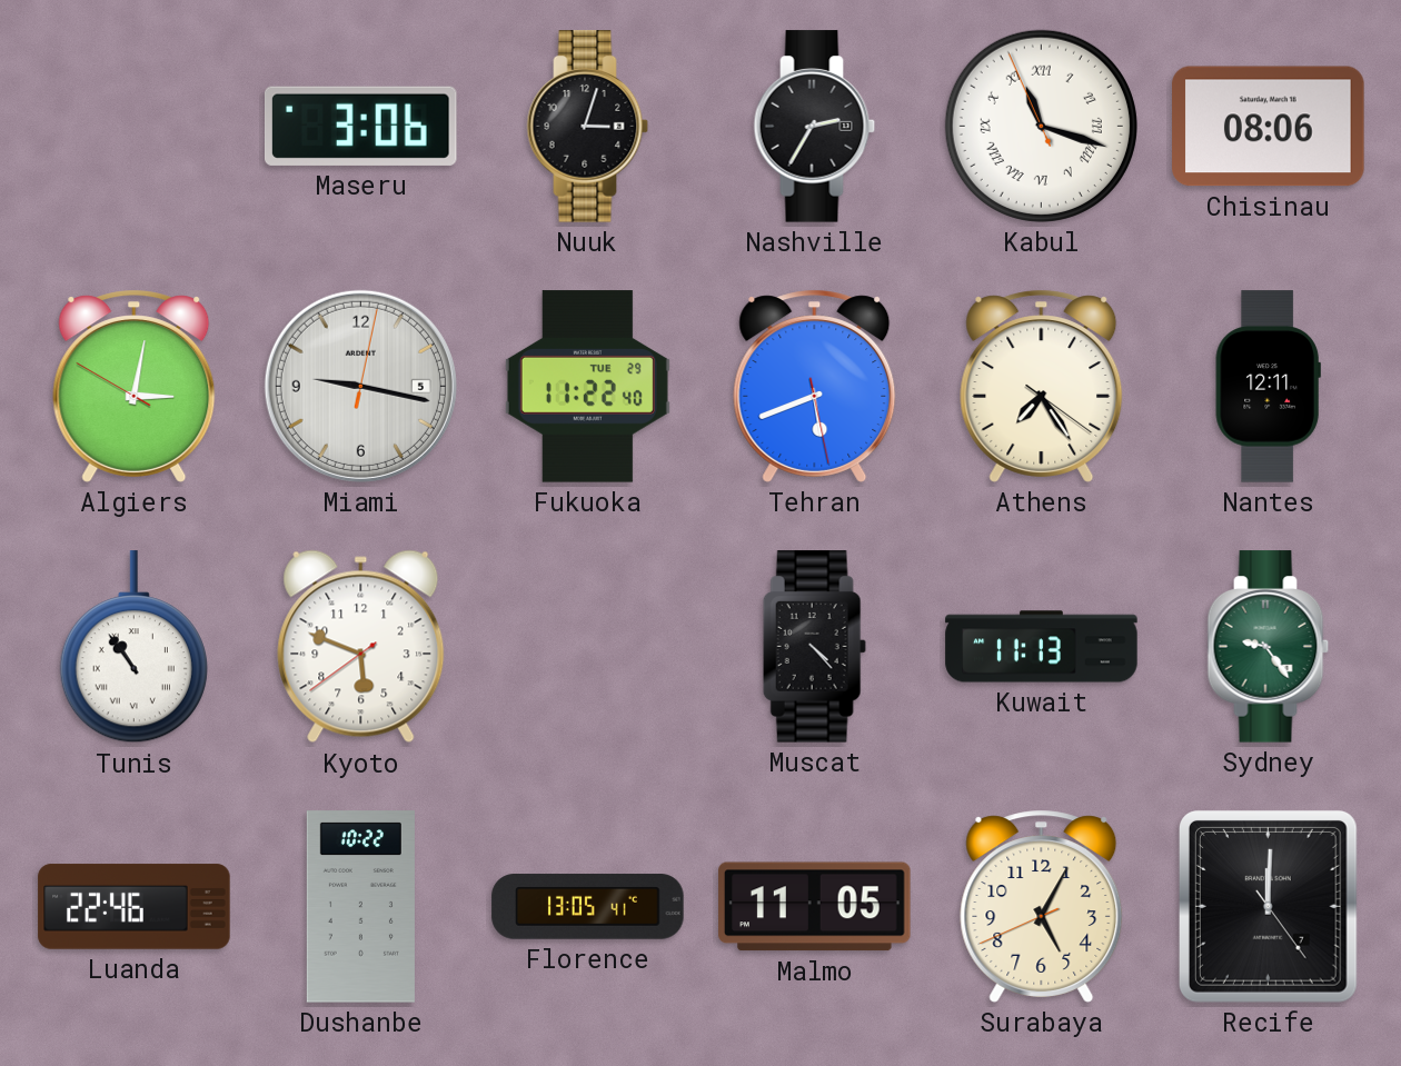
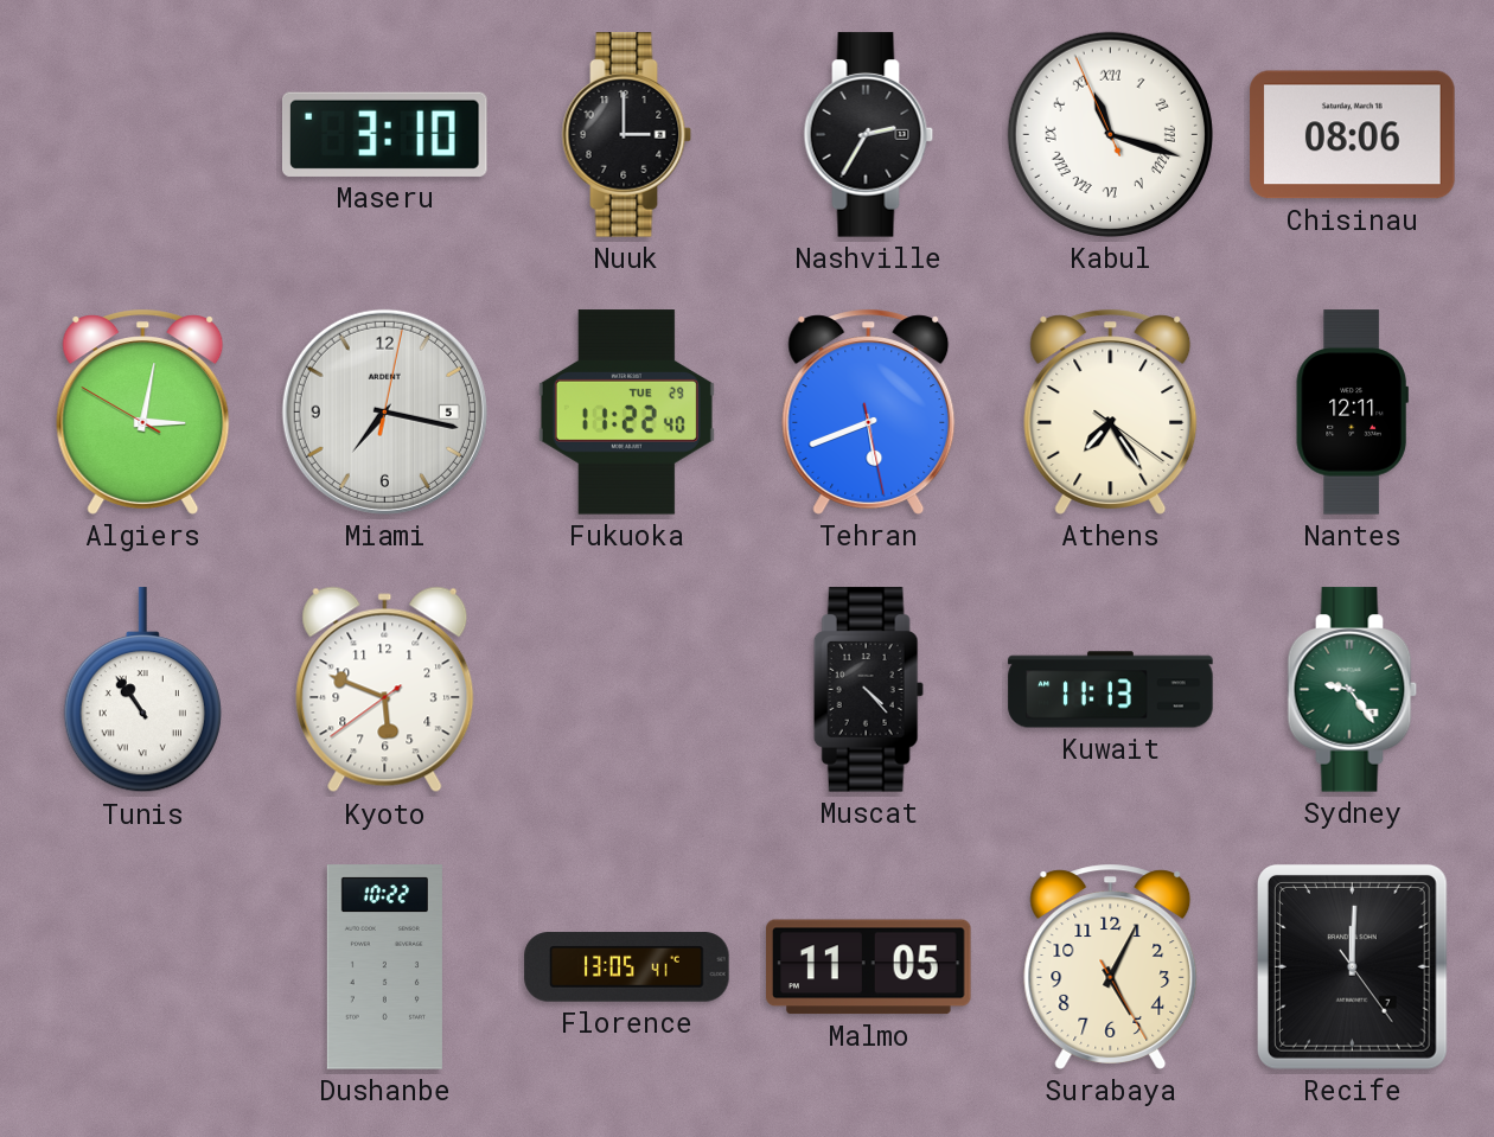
Maseru: 3:06 -> 3:10 (385, 134)
Nuuk: 3:03 -> 3:00 (627, 135)
Miami: 9:17 -> 7:17 (384, 411)
Luanda: 22:46 -> none (135, 907)
Surabaya: 5:04:41 -> 5:04:25 (1111, 966)
